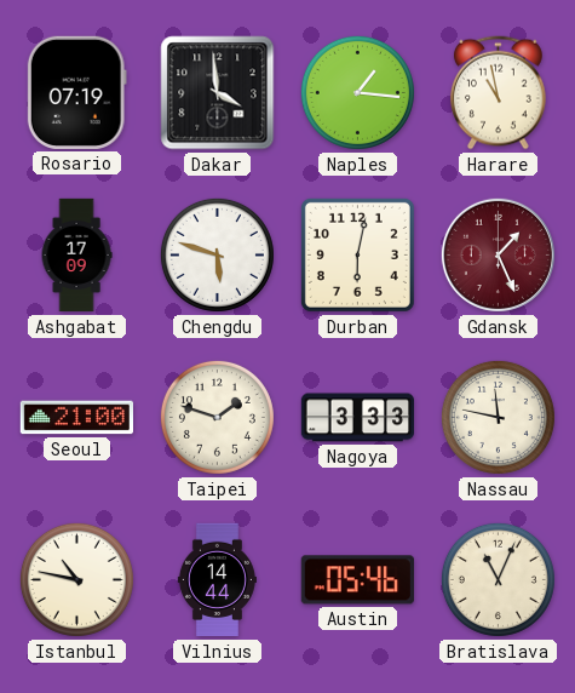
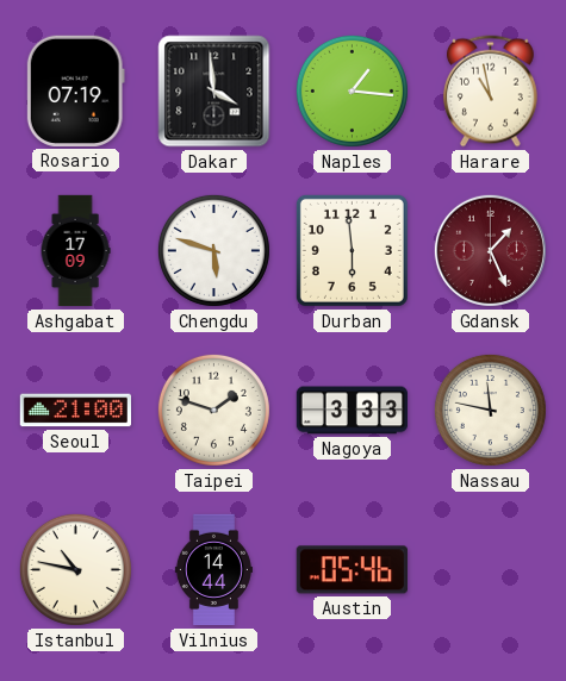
Durban: 6:02 -> 5:59 (352, 250)
Bratislava: 11:04 -> none (498, 579)
